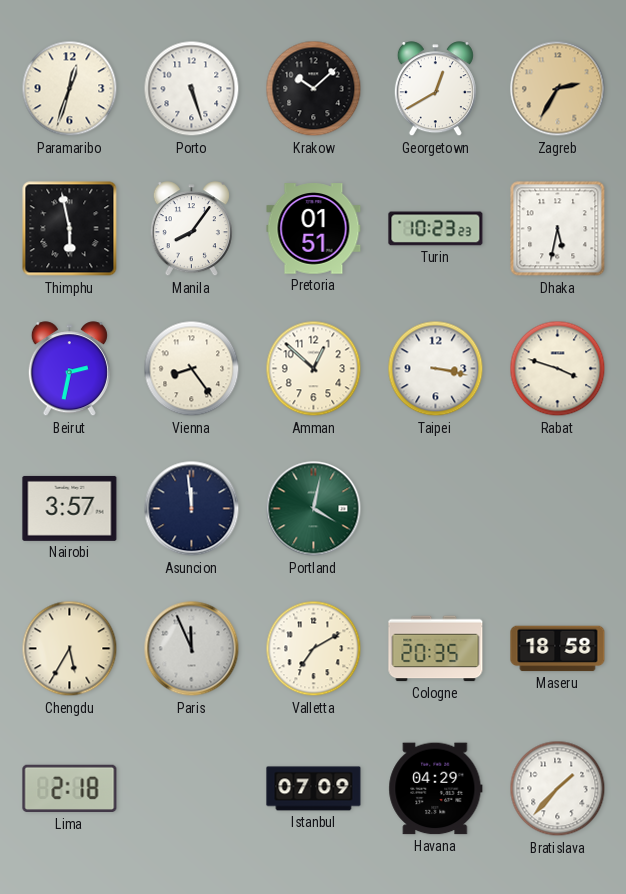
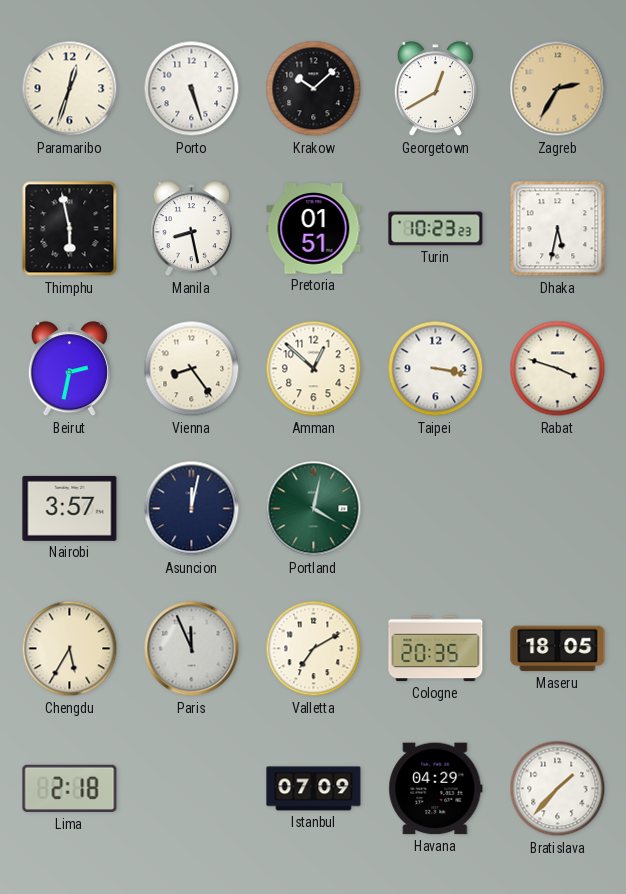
Manila: 8:06 -> 8:28 (191, 229)
Asuncion: 11:59 -> 12:02 (192, 509)
Maseru: 18:58 -> 18:05 (558, 649)
